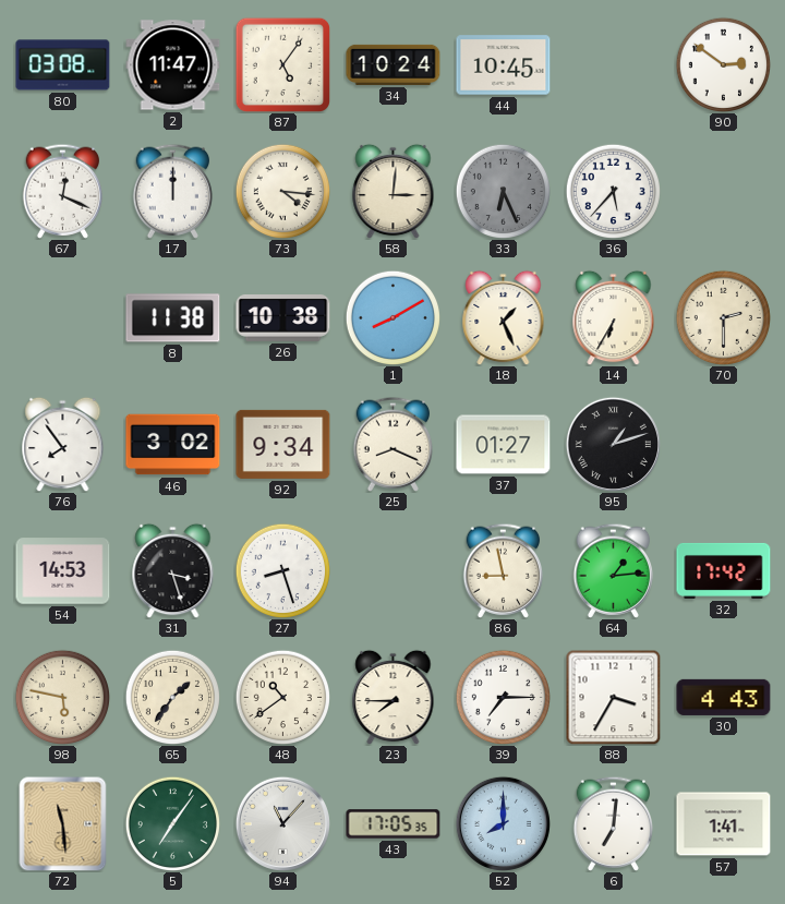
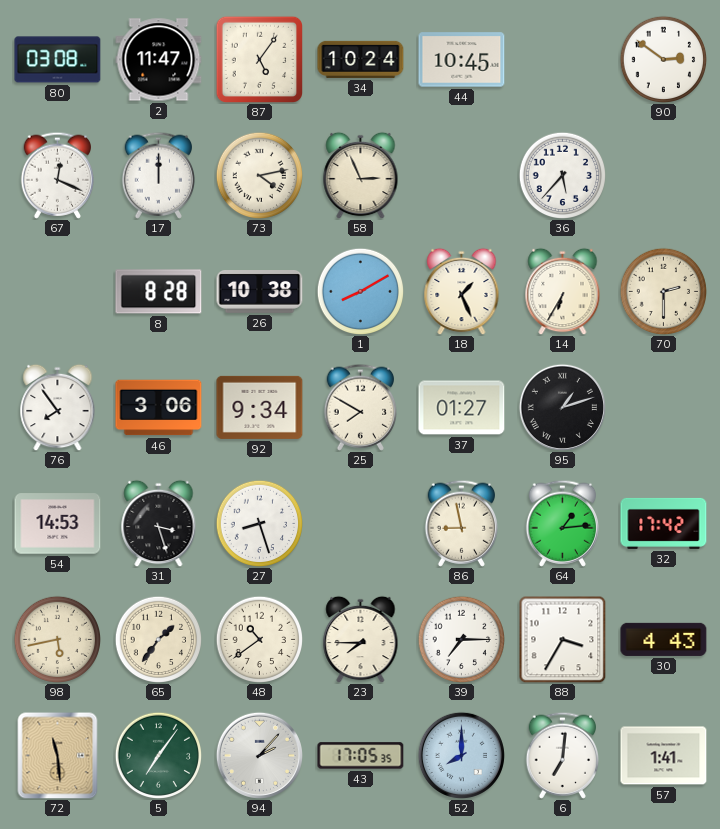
73: 4:16 -> 4:13 (259, 175)
58: 3:01 -> 2:56 (361, 175)
33: 6:26 -> none (503, 191)
8: 11:38 -> 8:28 (159, 292)
46: 3:02 -> 3:06 (159, 408)
25: 8:19 -> 7:50 (361, 407)
98: 5:47 -> 5:43 (57, 639)
94: 11:07 -> 2:07 (259, 755)
